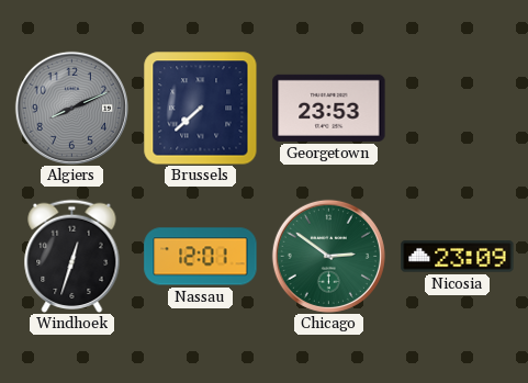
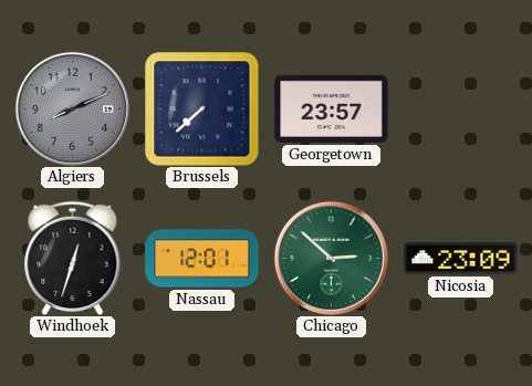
Georgetown: 23:53 -> 23:57 (332, 108)
Chicago: 2:51 -> 2:52 (331, 258)
